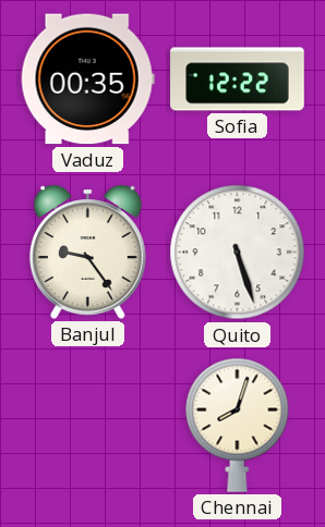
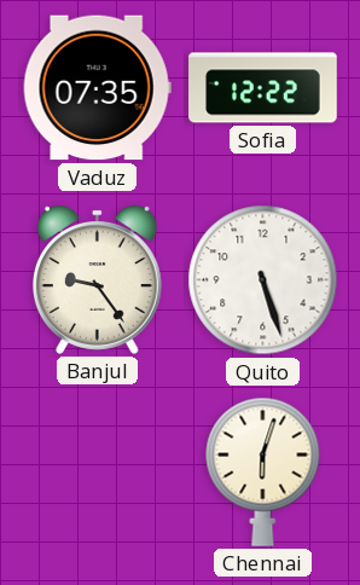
Vaduz: 00:35 -> 07:35 (97, 88)
Chennai: 8:03 -> 6:03 (263, 471)
